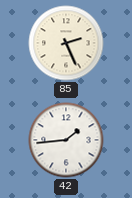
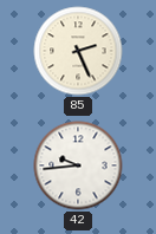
42: 1:44 -> 9:44 (78, 165)
